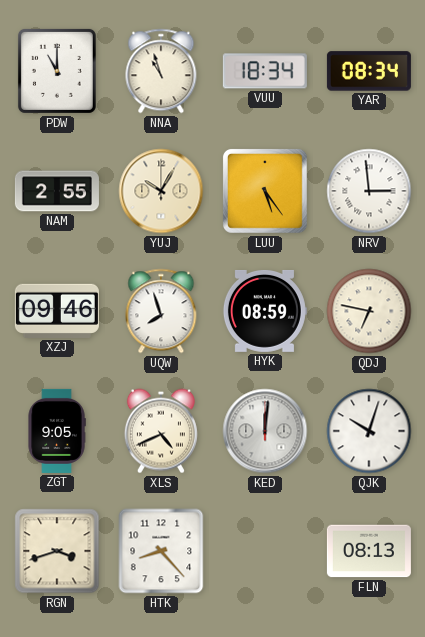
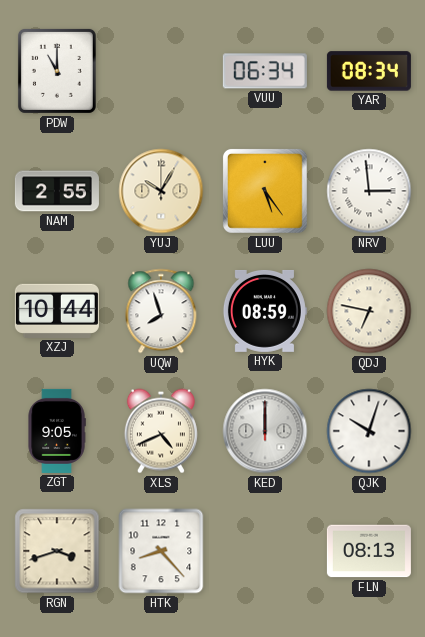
NNA: 10:57 -> none (161, 71)
VUU: 18:34 -> 06:34 (265, 71)
XZJ: 09:46 -> 10:44 (57, 311)
KED: 12:01 -> 12:00 (265, 431)
